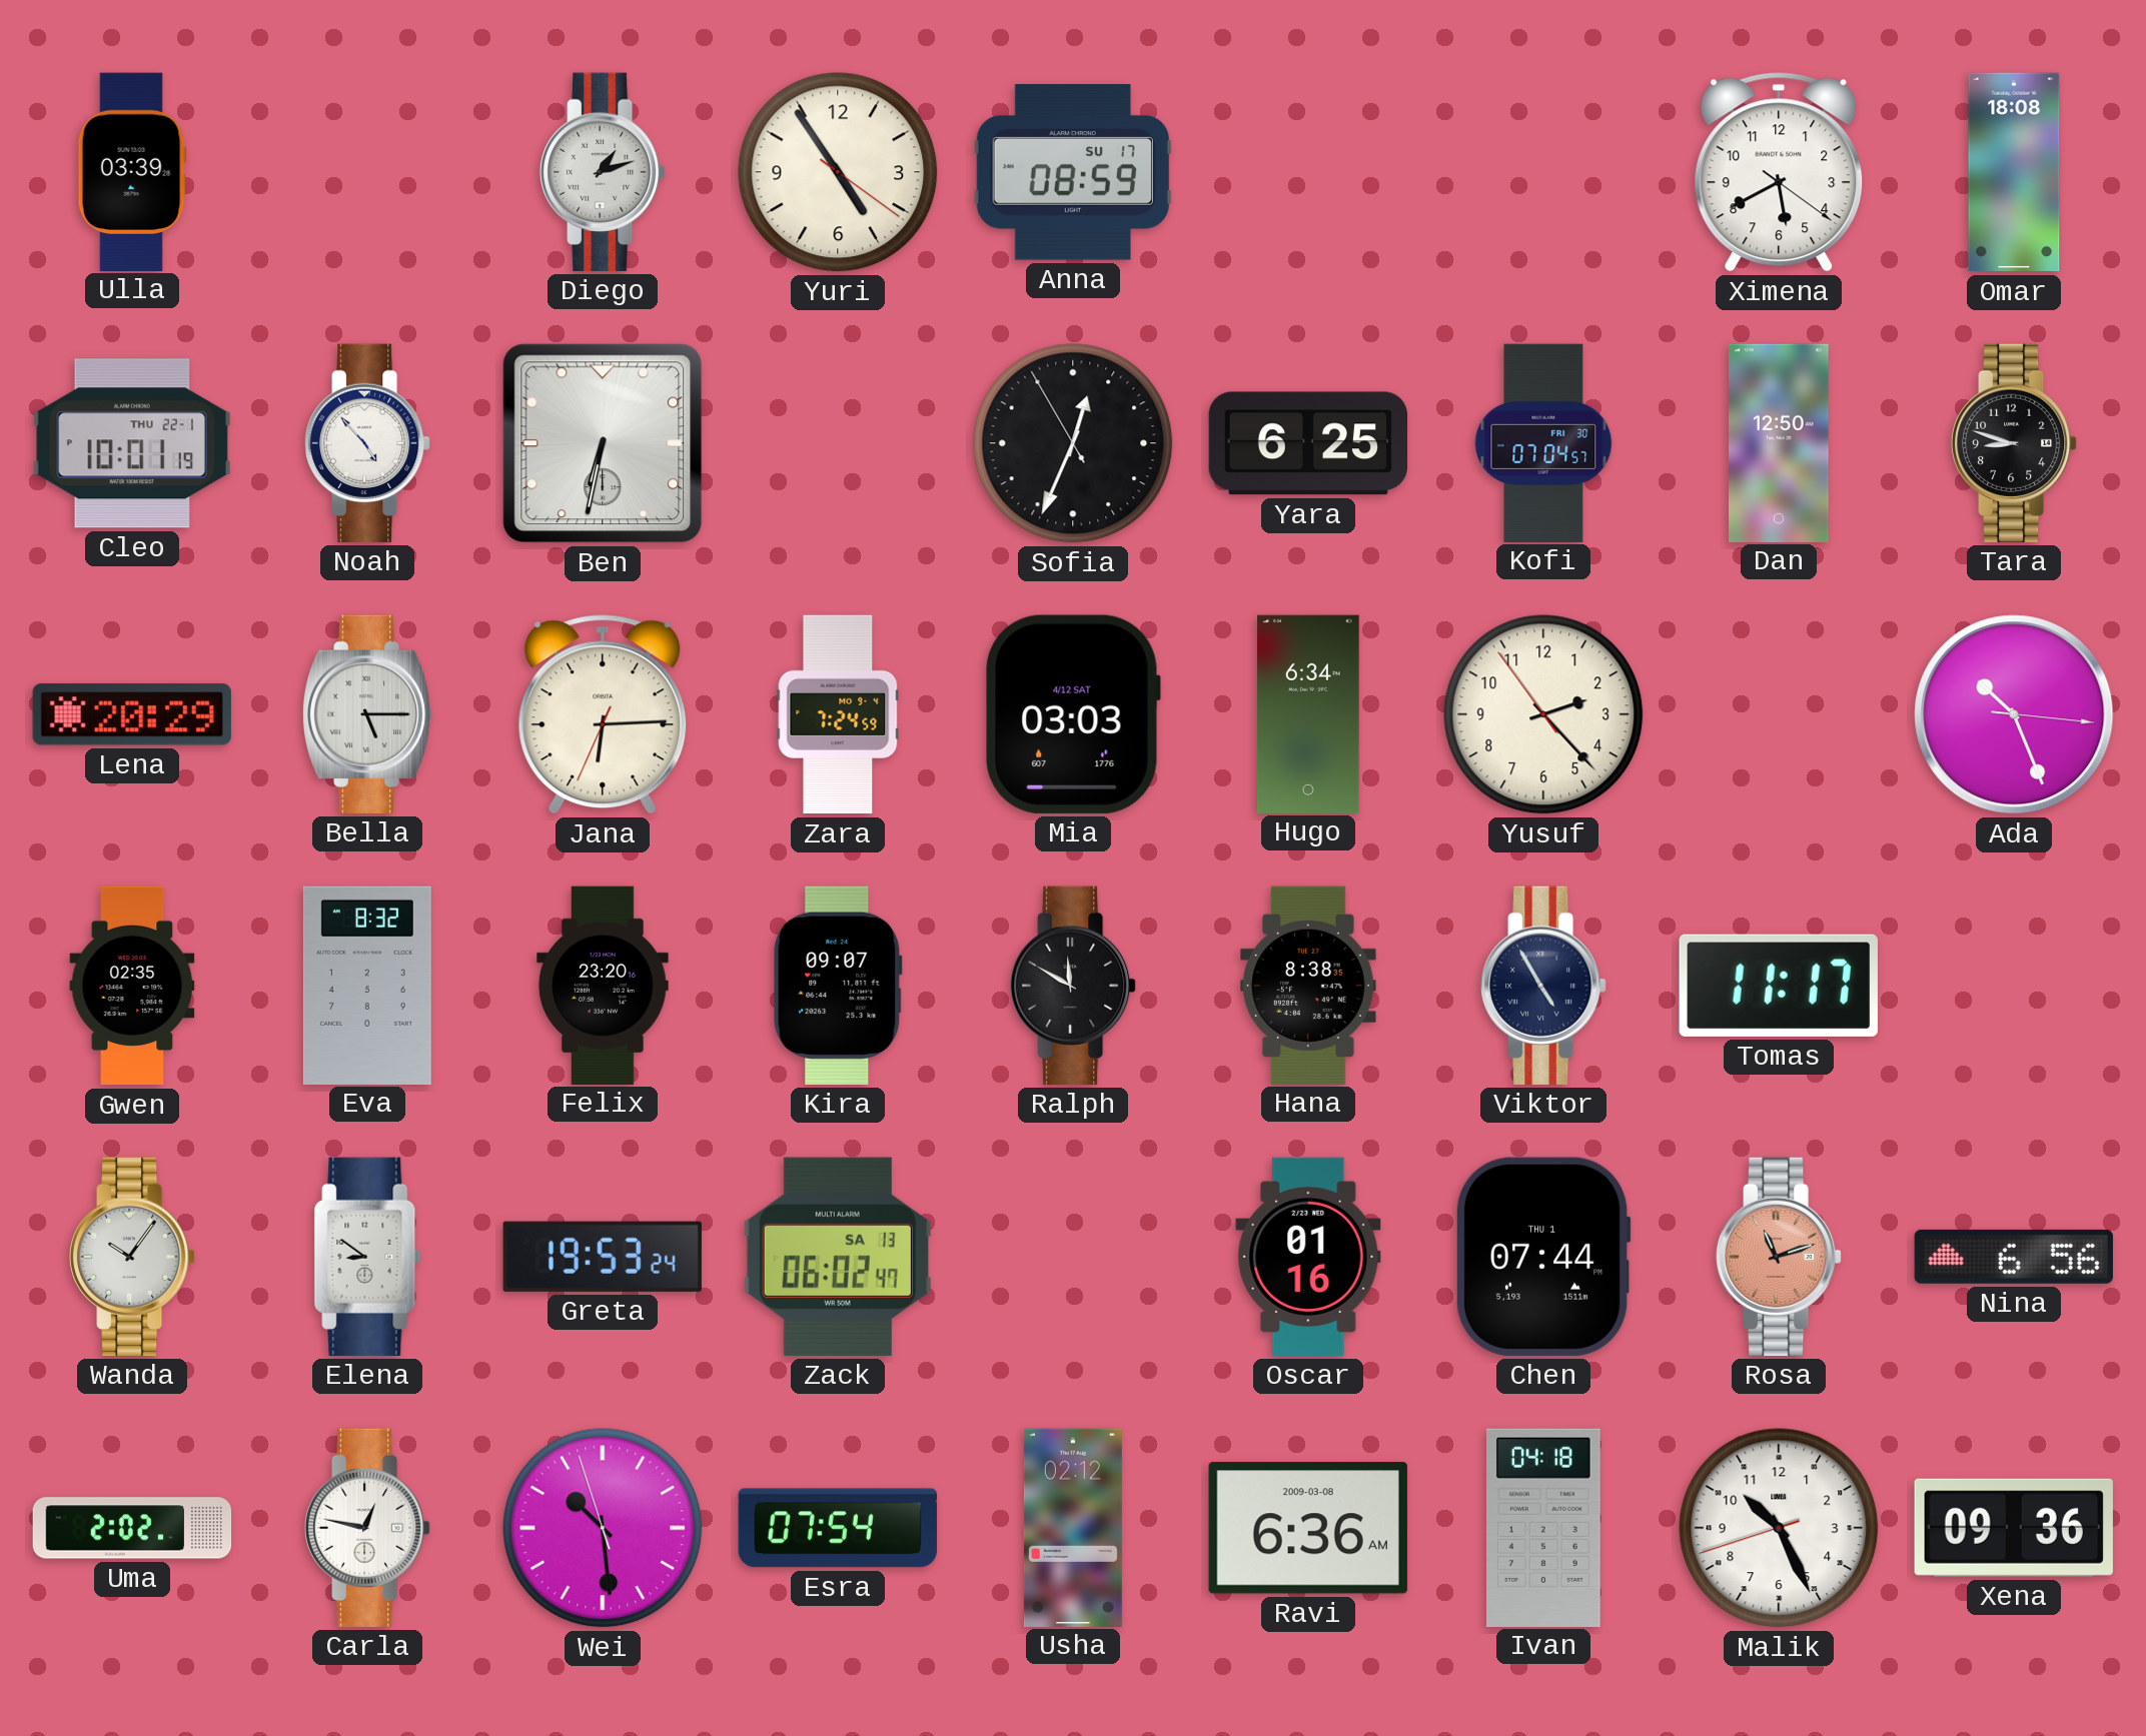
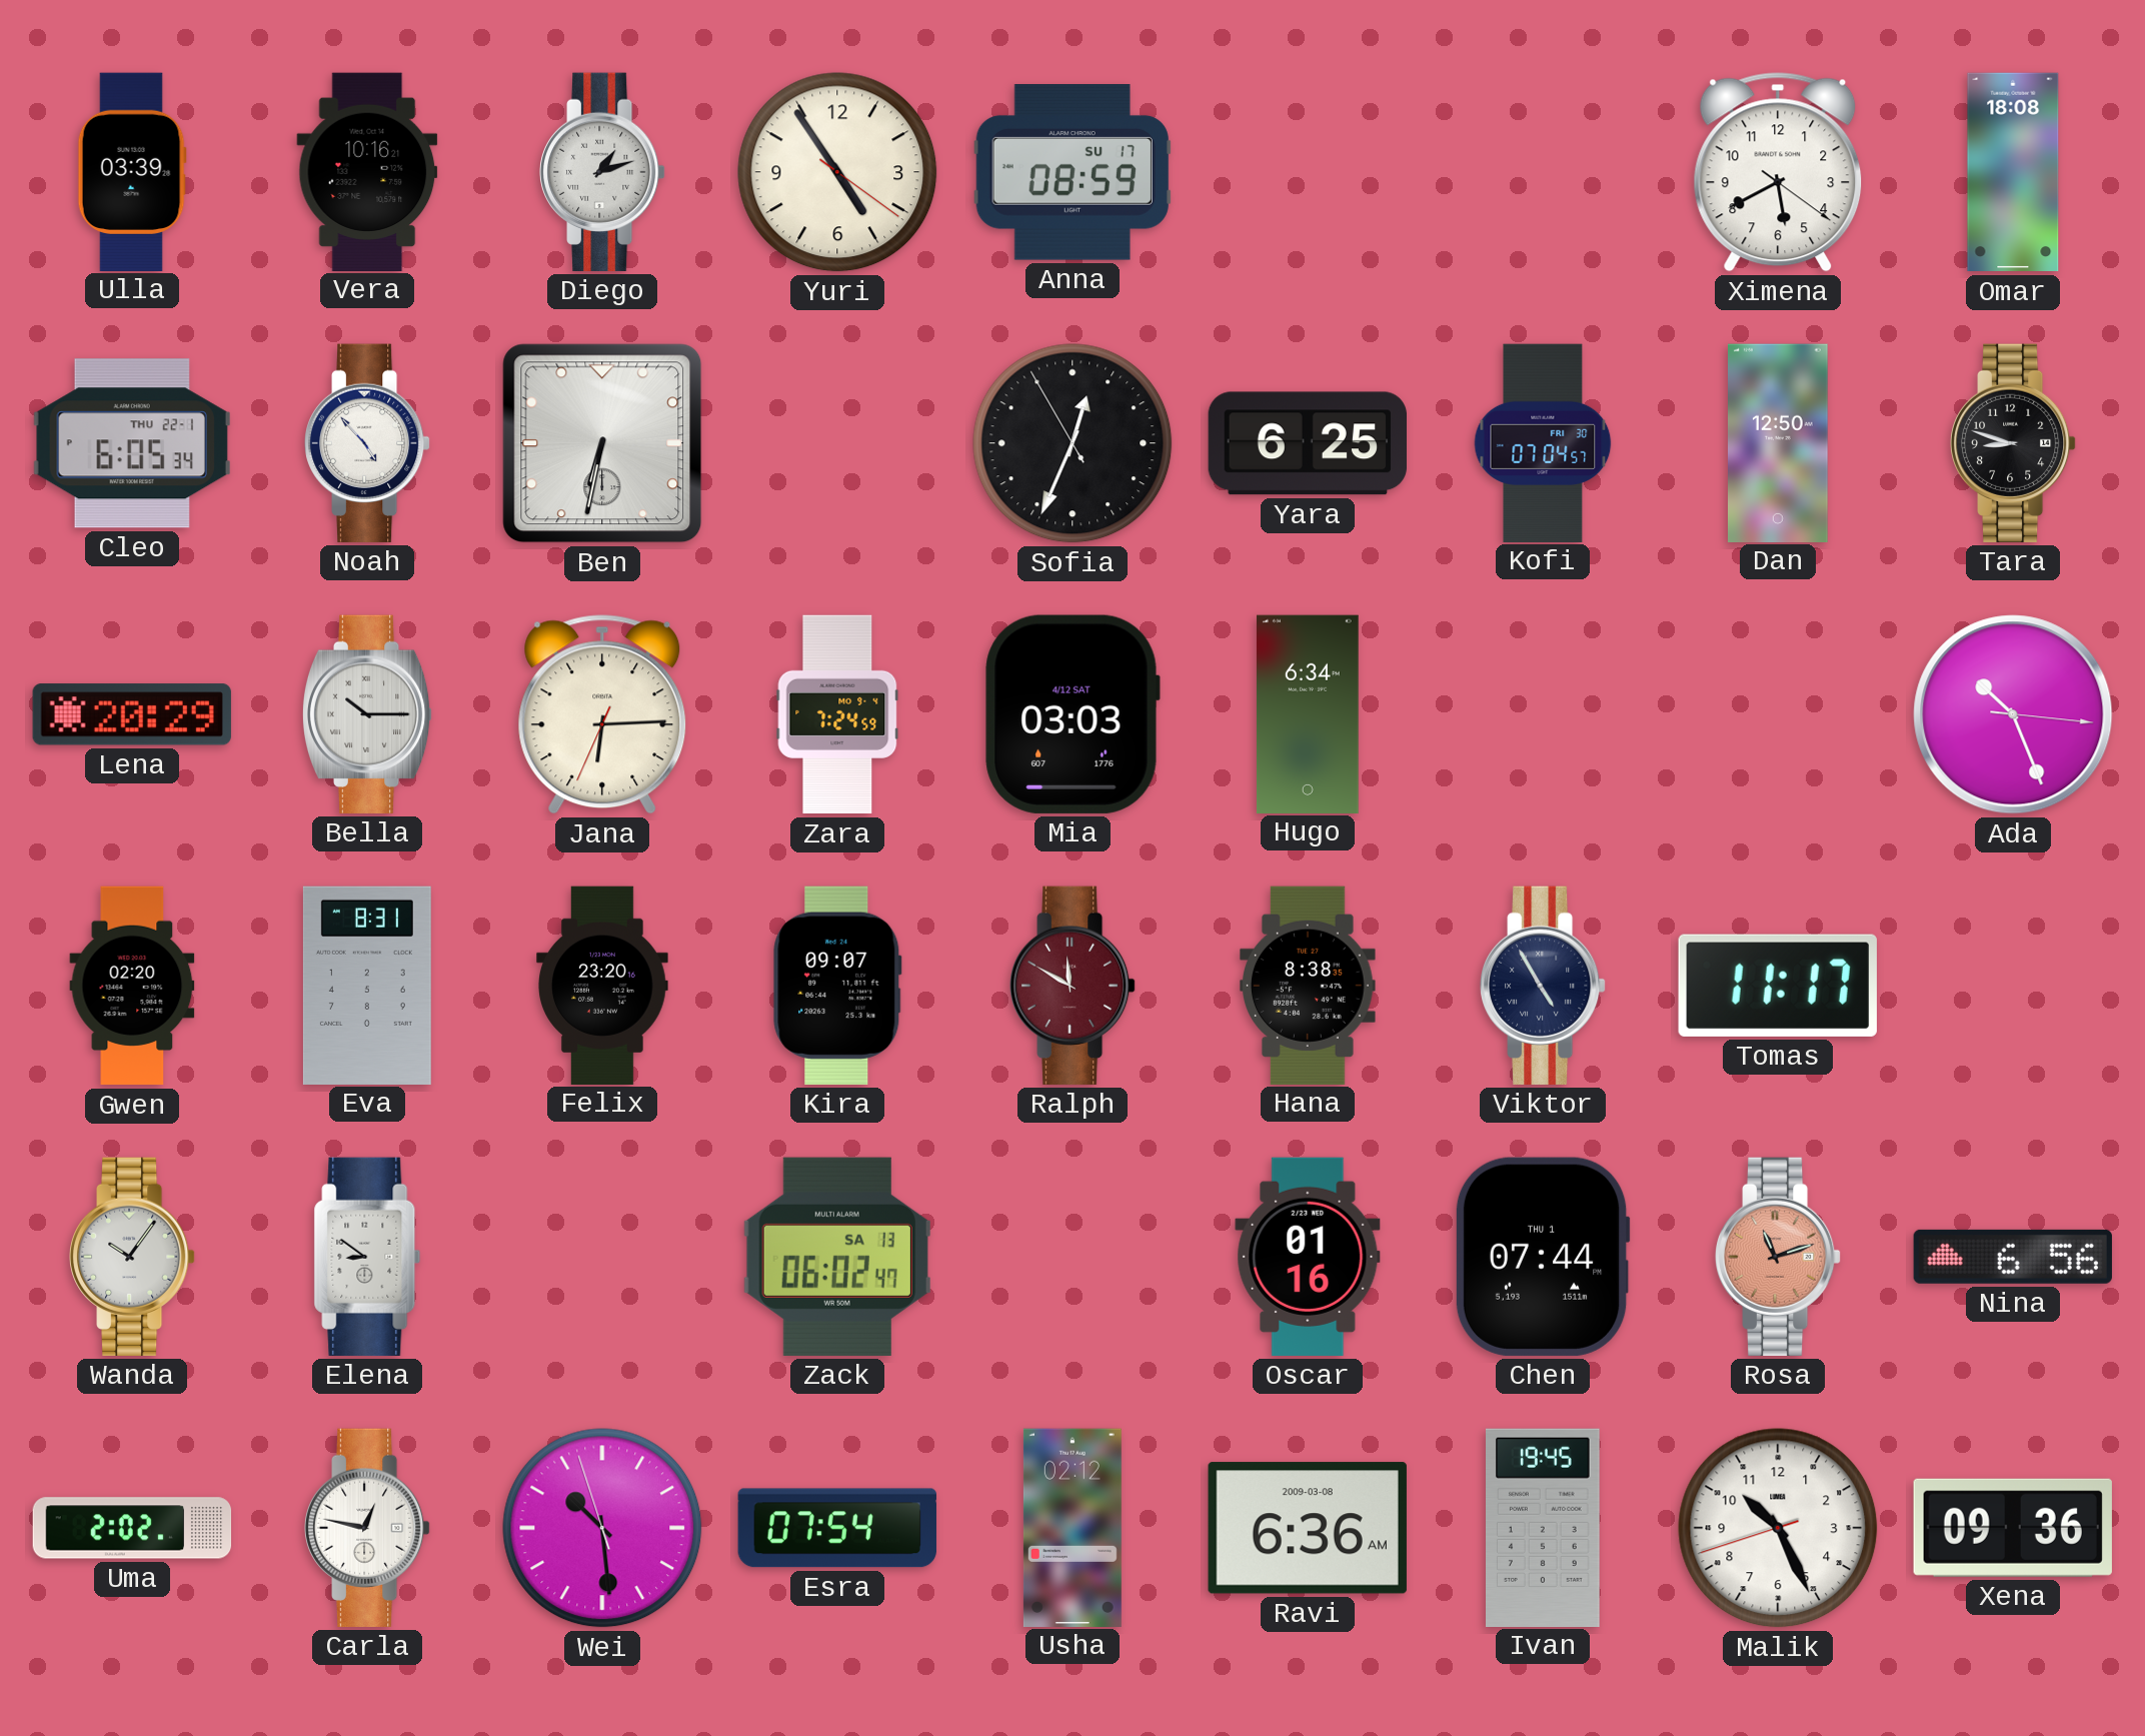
Vera: none -> 10:16 (367, 171)
Cleo: 10:01 -> 6:05 (132, 443)
Bella: 5:15 -> 10:15 (367, 714)
Yusuf: 2:22 -> none (1543, 714)
Gwen: 02:35 -> 02:20 (132, 986)
Eva: 8:32 -> 8:31 (367, 985)
Ralph dial: black -> burgundy (1074, 986)
Greta: 19:53 -> none (603, 1257)
Ivan: 04:18 -> 19:45 (1544, 1527)
